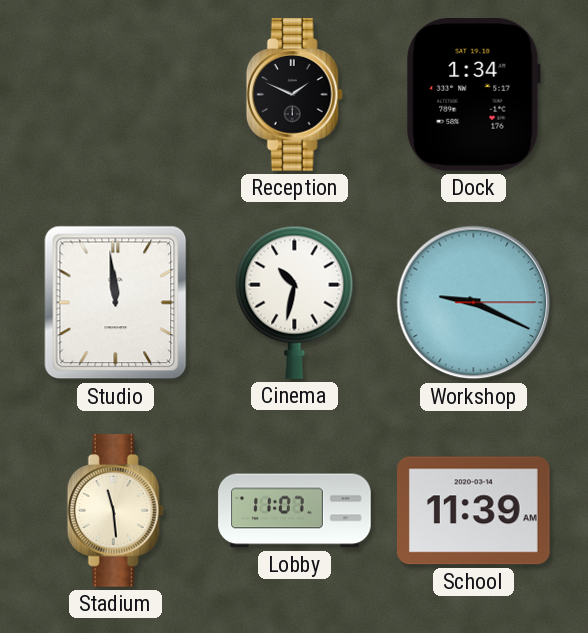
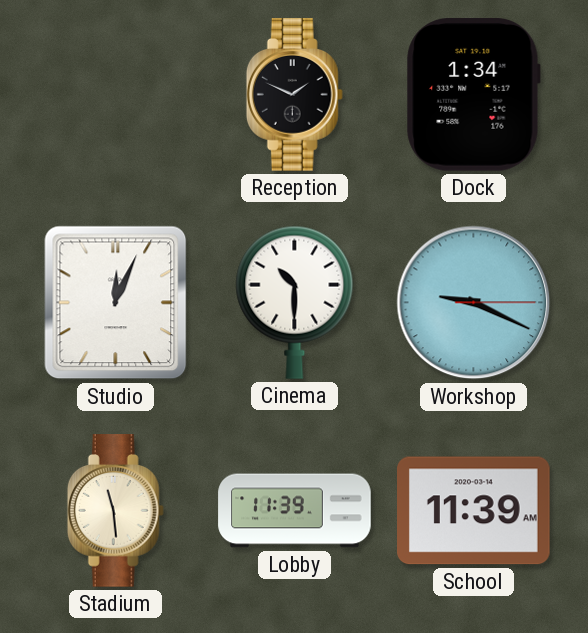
Studio: 11:59 -> 12:04 (116, 303)
Cinema: 10:32 -> 10:30 (295, 302)
Lobby: 11:07 -> 11:39 (295, 511)
